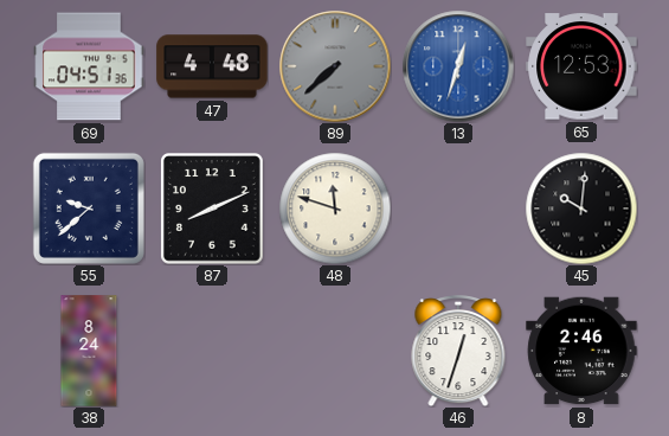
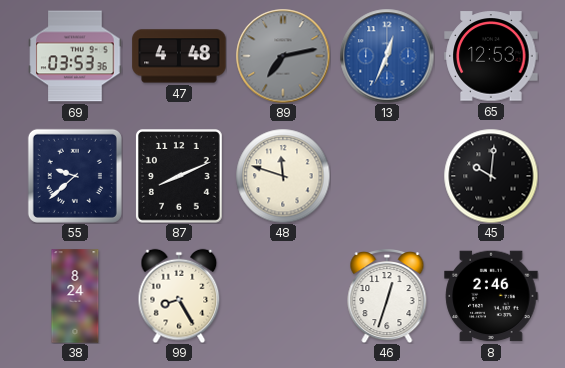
69: 04:51 -> 03:53 (75, 56)
89: 7:38 -> 7:13 (283, 56)
13: 12:33 -> 12:34 (387, 56)
99: none -> 8:25 (179, 296)
